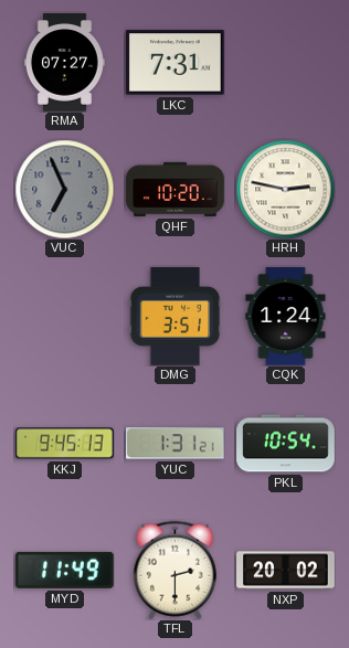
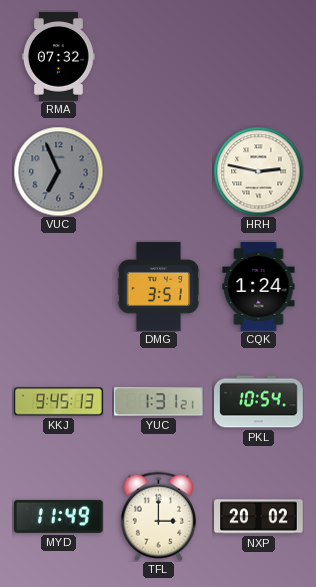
RMA: 07:27 -> 07:32 (58, 57)
LKC: 7:31 -> none (176, 63)
QHF: 10:20 -> none (176, 189)
TFL: 2:30 -> 3:00 (158, 516)
